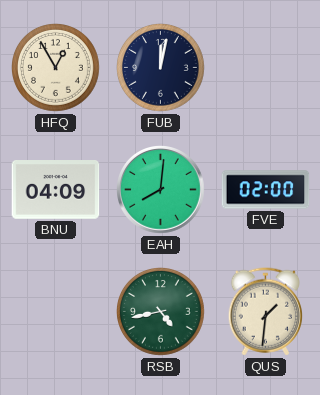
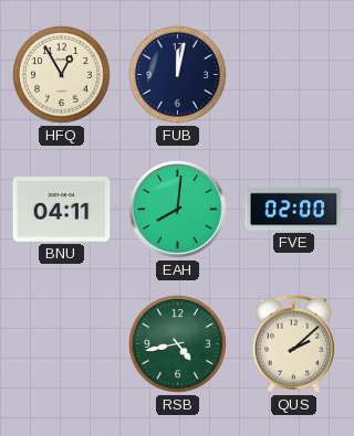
BNU: 04:09 -> 04:11 (62, 210)
QUS: 1:31 -> 2:08 (293, 344)
